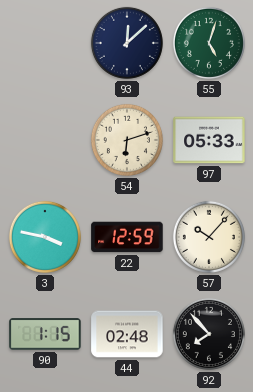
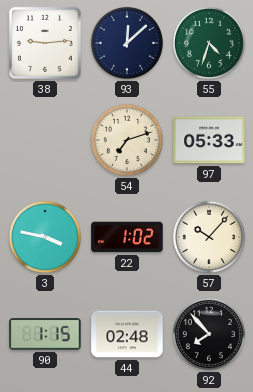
38: none -> 9:14 (45, 43)
55: 5:03 -> 4:33 (209, 43)
54: 6:12 -> 7:12 (127, 140)
22: 12:59 -> 1:02 (127, 237)
